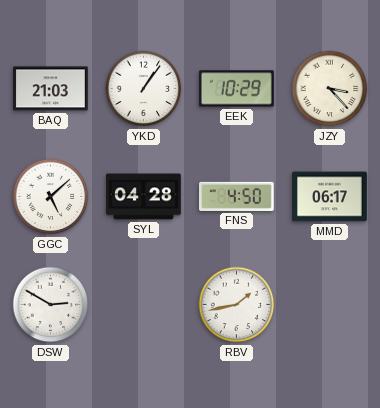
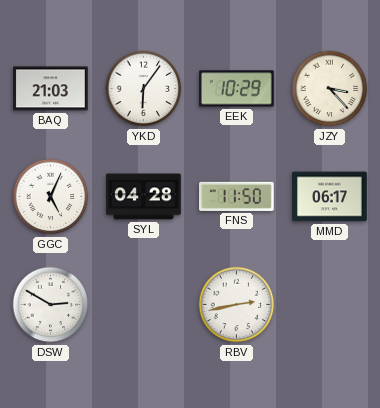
YKD: 1:06 -> 6:06 (144, 89)
GGC: 5:08 -> 5:04 (51, 197)
FNS: 4:50 -> 11:50 (237, 196)
RBV: 1:43 -> 2:43 (237, 305)
